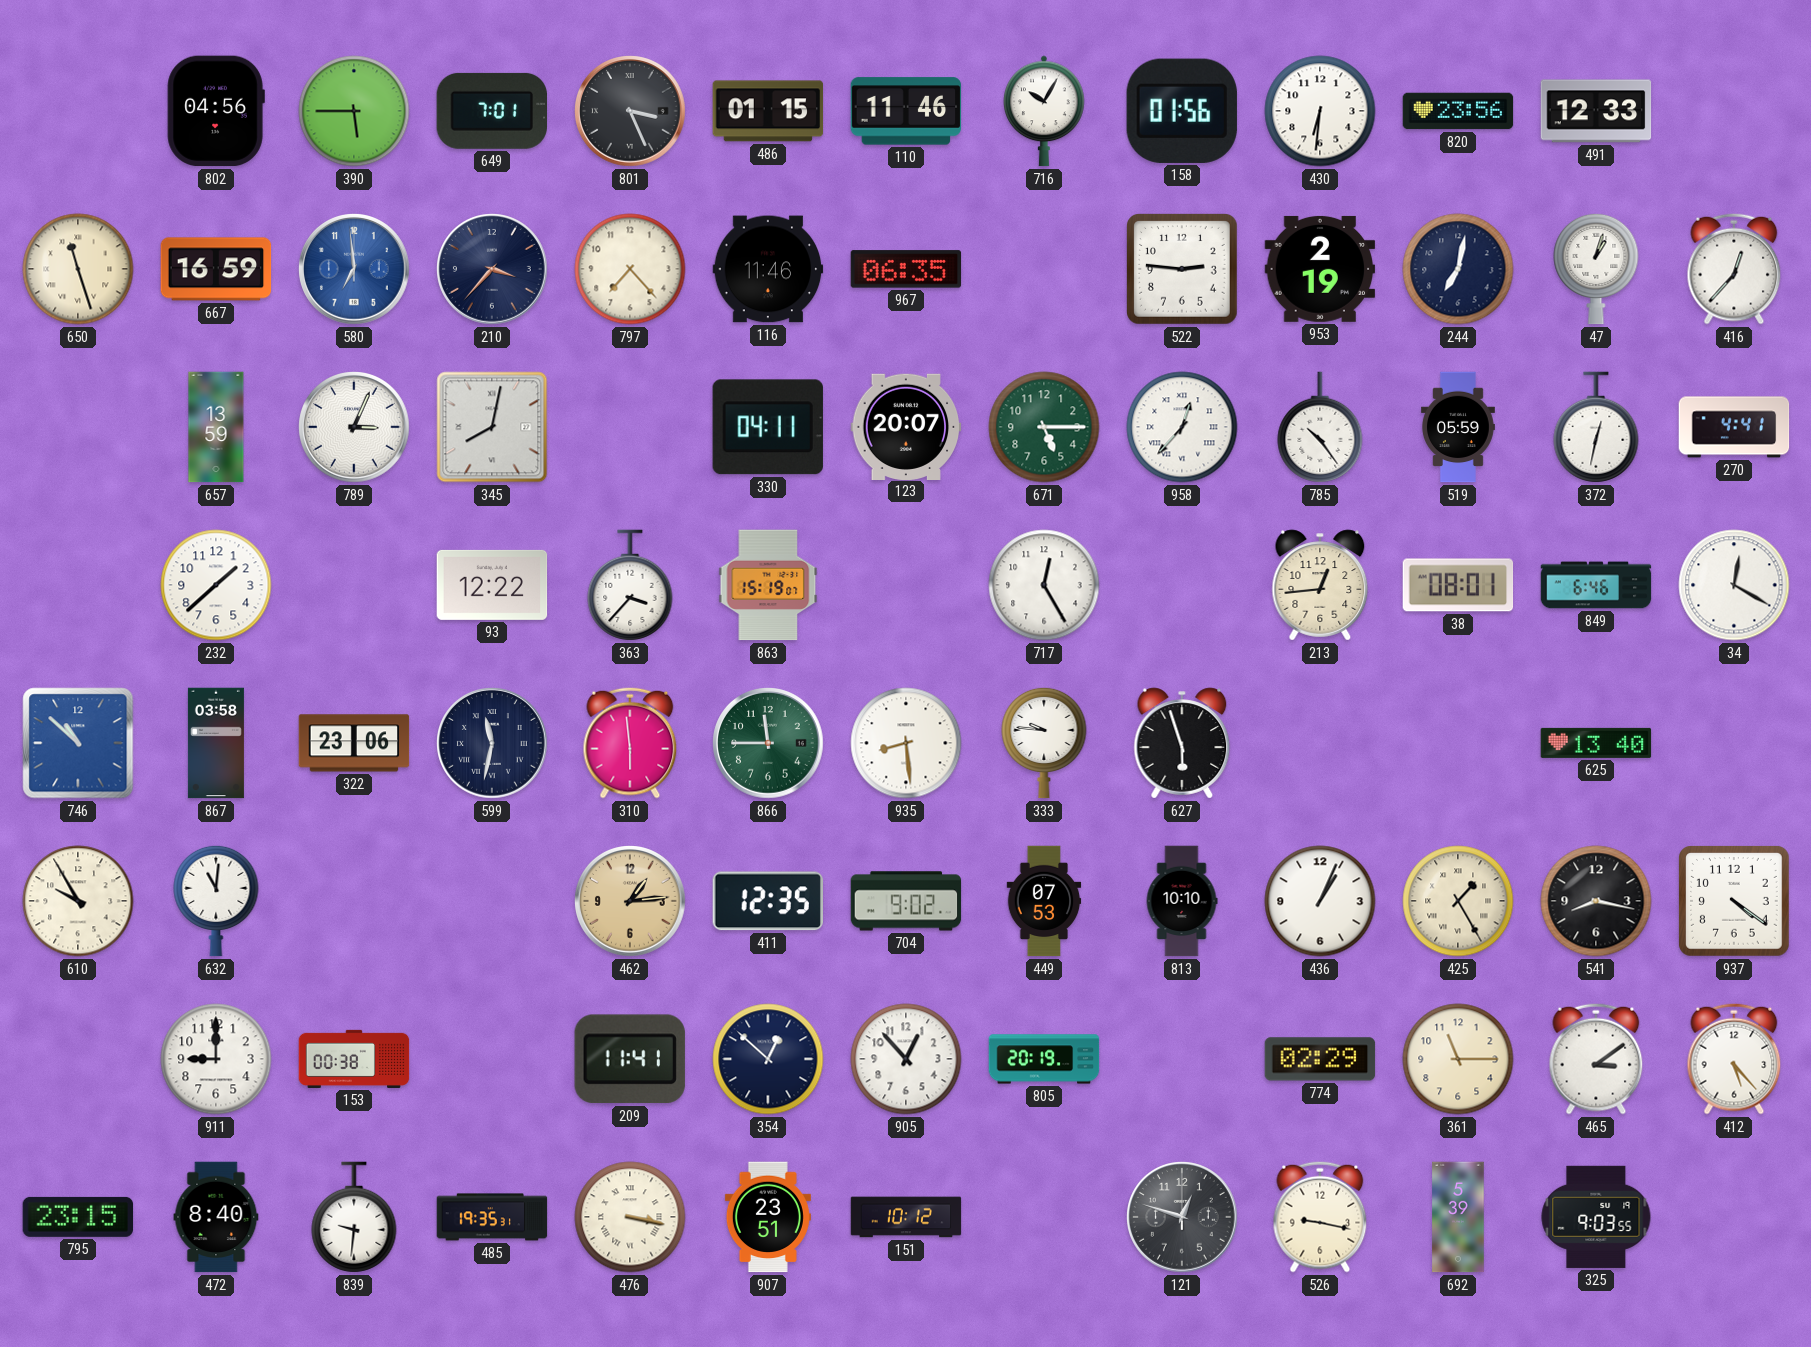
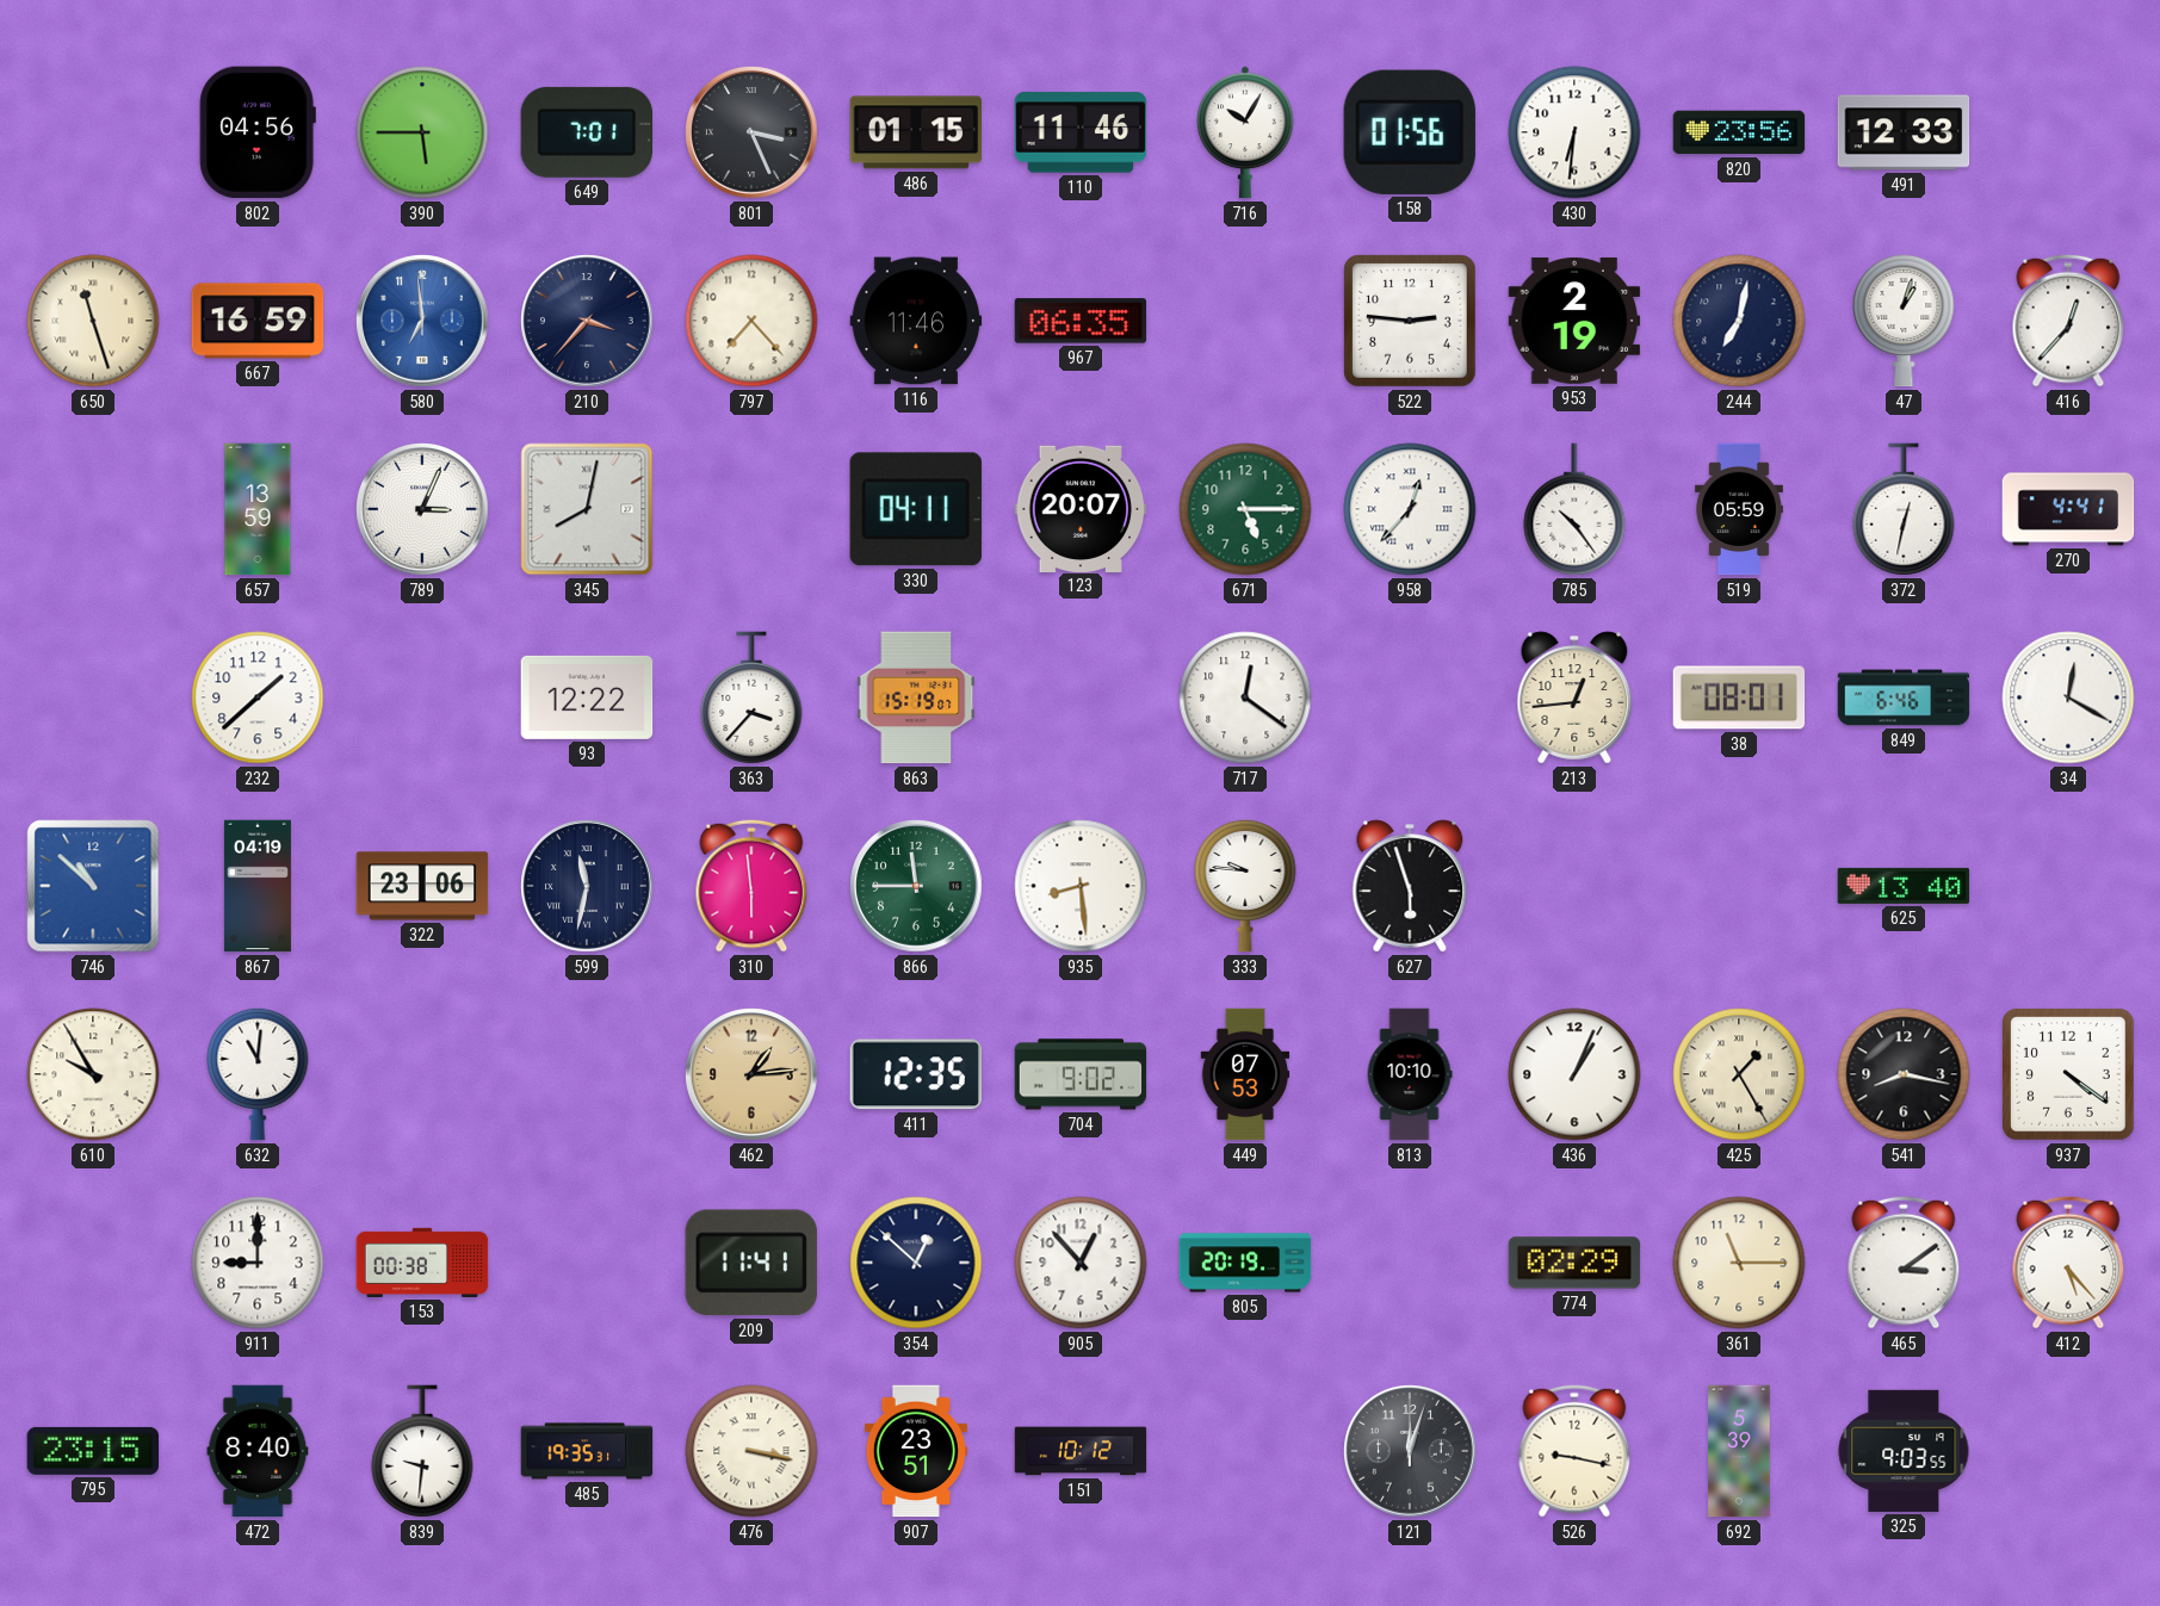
717: 12:25 -> 12:21 (1245, 697)
867: 03:58 -> 04:19 (258, 886)
121: 12:48 -> 12:03 (1410, 1451)
